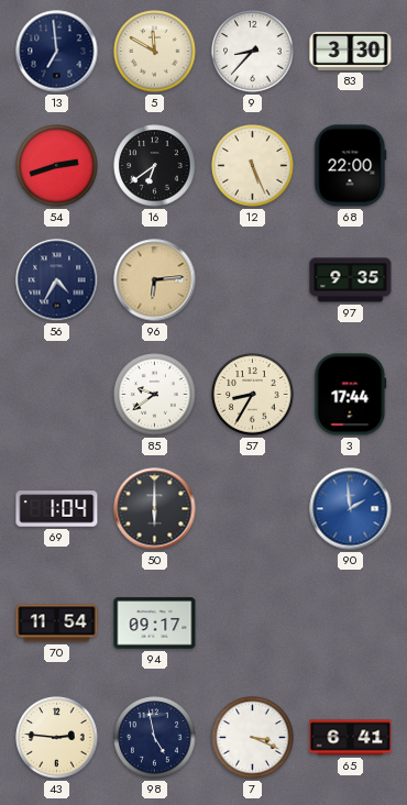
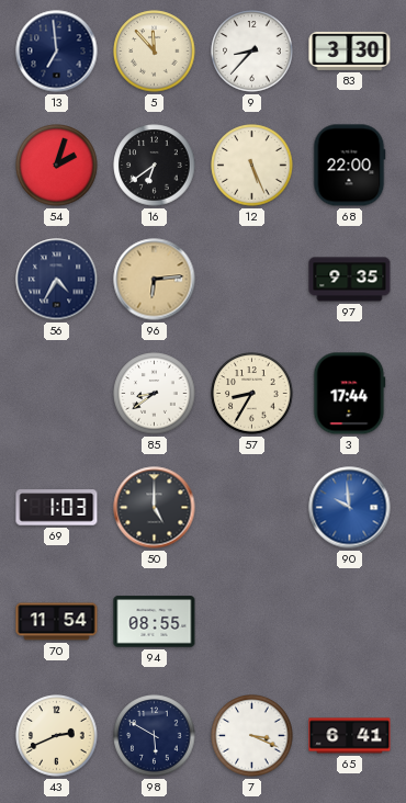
5: 11:50 -> 11:53 (155, 52)
54: 2:42 -> 2:03 (57, 166)
85: 9:39 -> 8:39 (155, 394)
69: 1:04 -> 1:03 (57, 508)
50: 6:00 -> 5:00 (155, 508)
90: 1:59 -> 9:59 (350, 508)
94: 09:17 -> 08:55 (155, 622)
43: 2:46 -> 2:41 (57, 736)
98: 4:58 -> 5:50 (155, 736)
